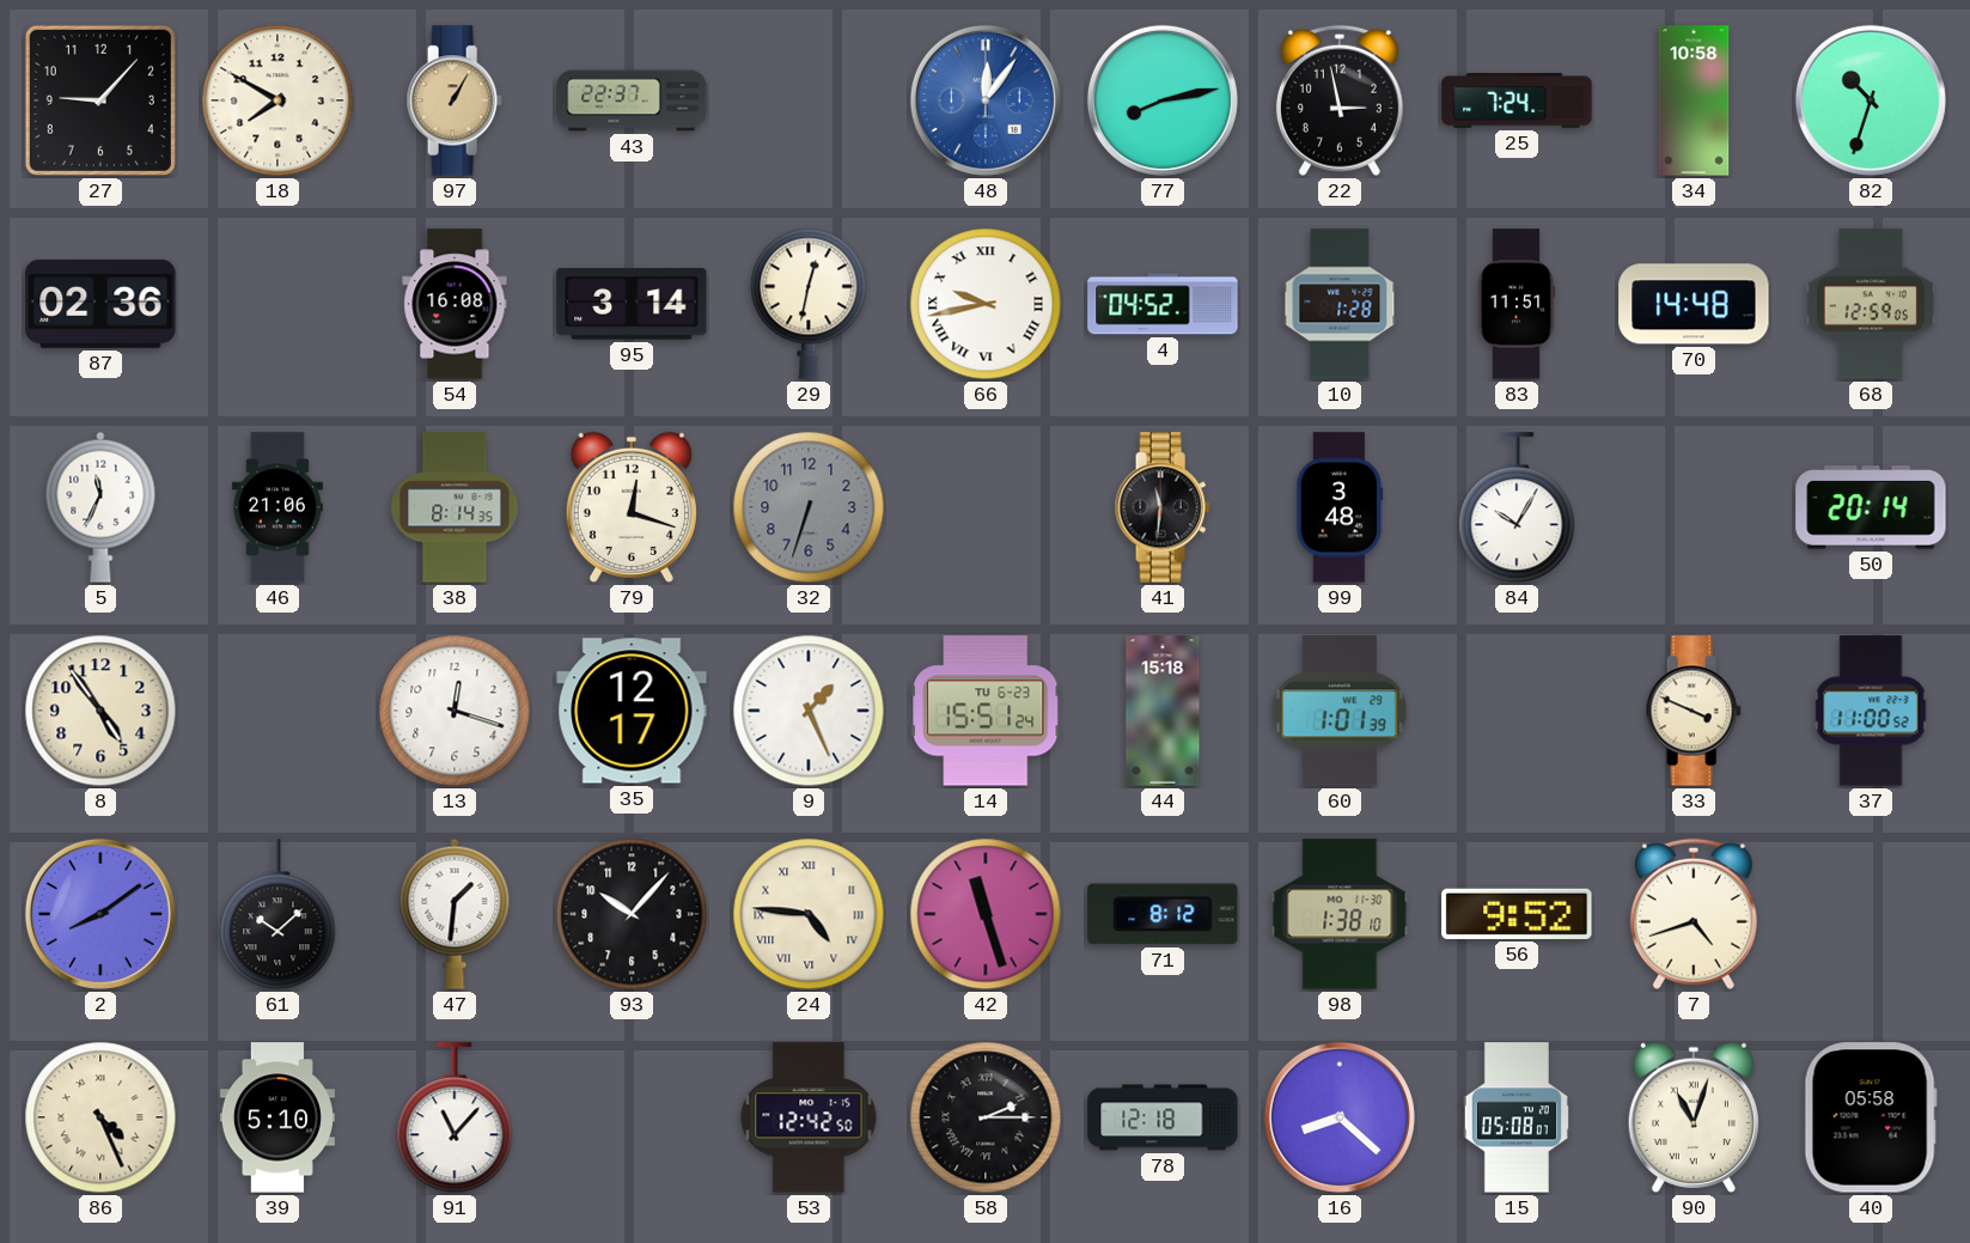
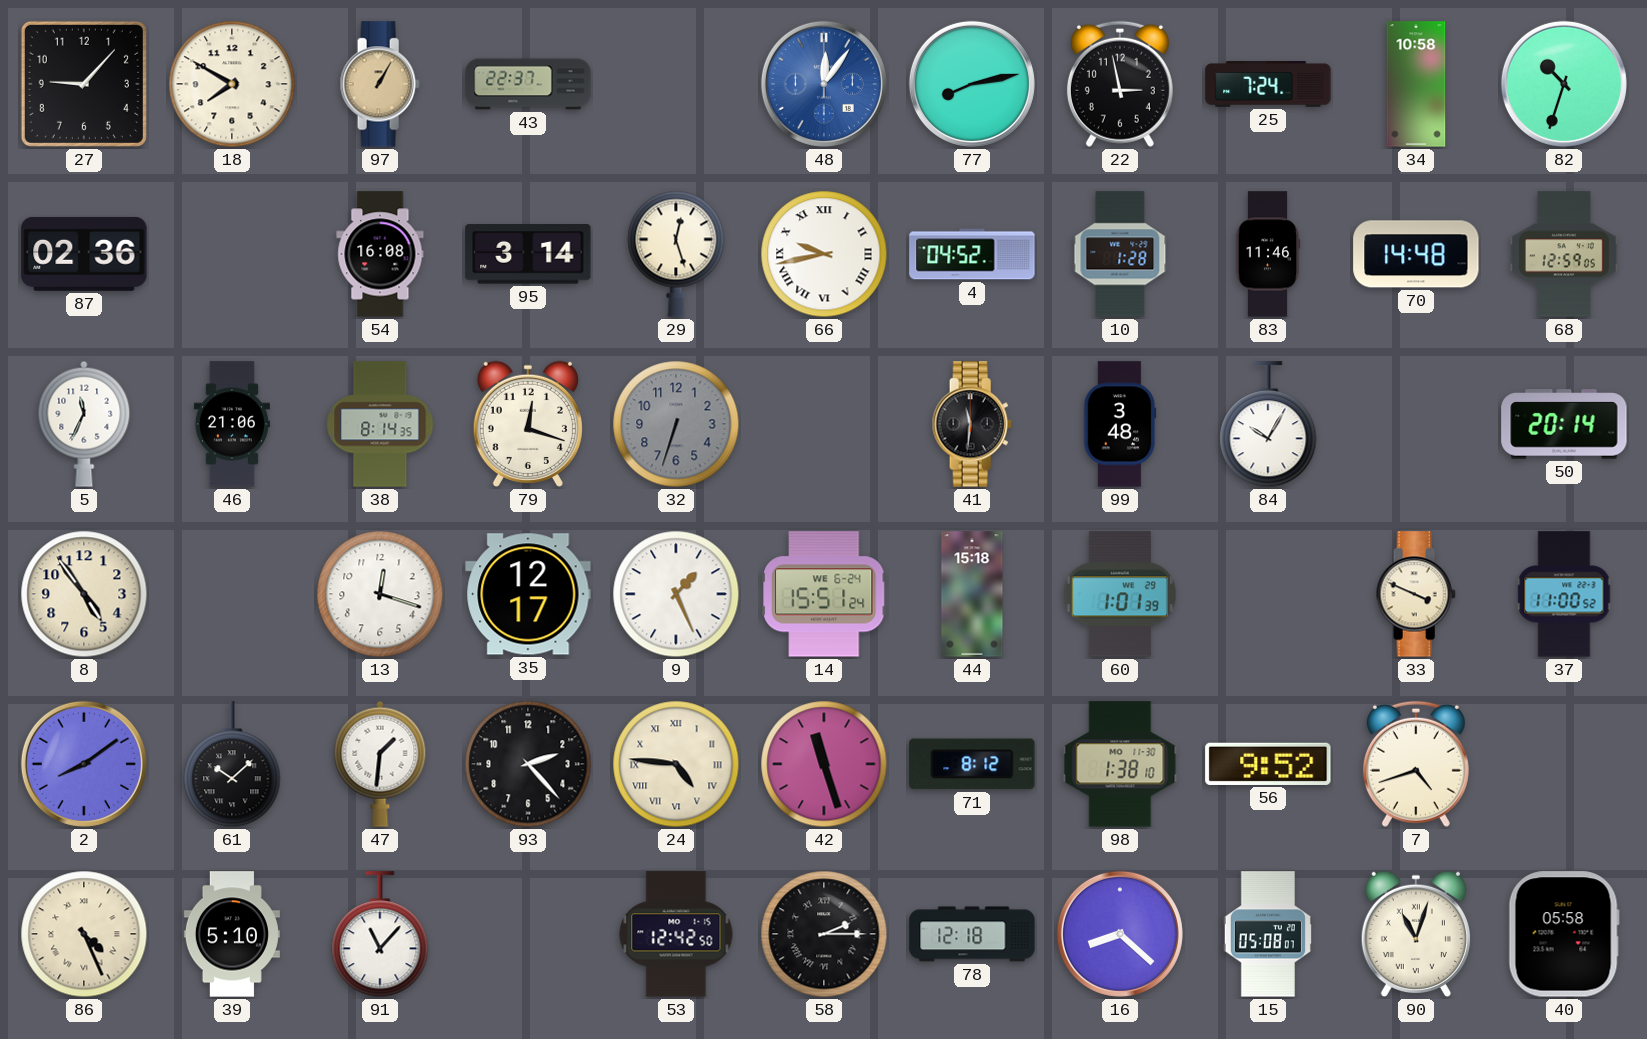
29: 12:32 -> 12:27 (676, 254)
83: 11:51 -> 11:46 (1268, 254)
14 date: TU 6-23 -> WE 6-24 (824, 594)
93: 10:07 -> 2:23 (528, 764)
